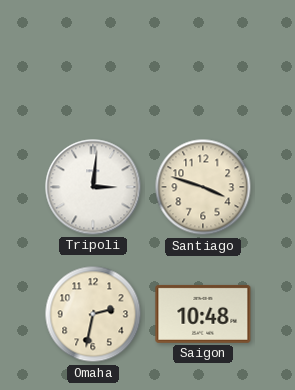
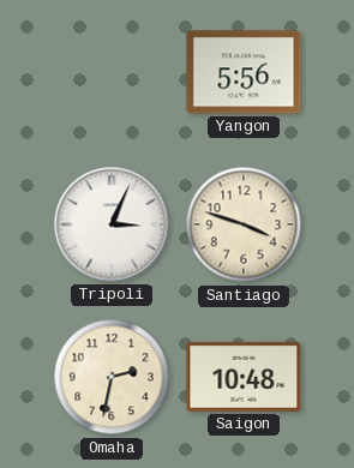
Yangon: none -> 5:56 (244, 72)
Tripoli: 3:01 -> 3:04 (112, 224)
